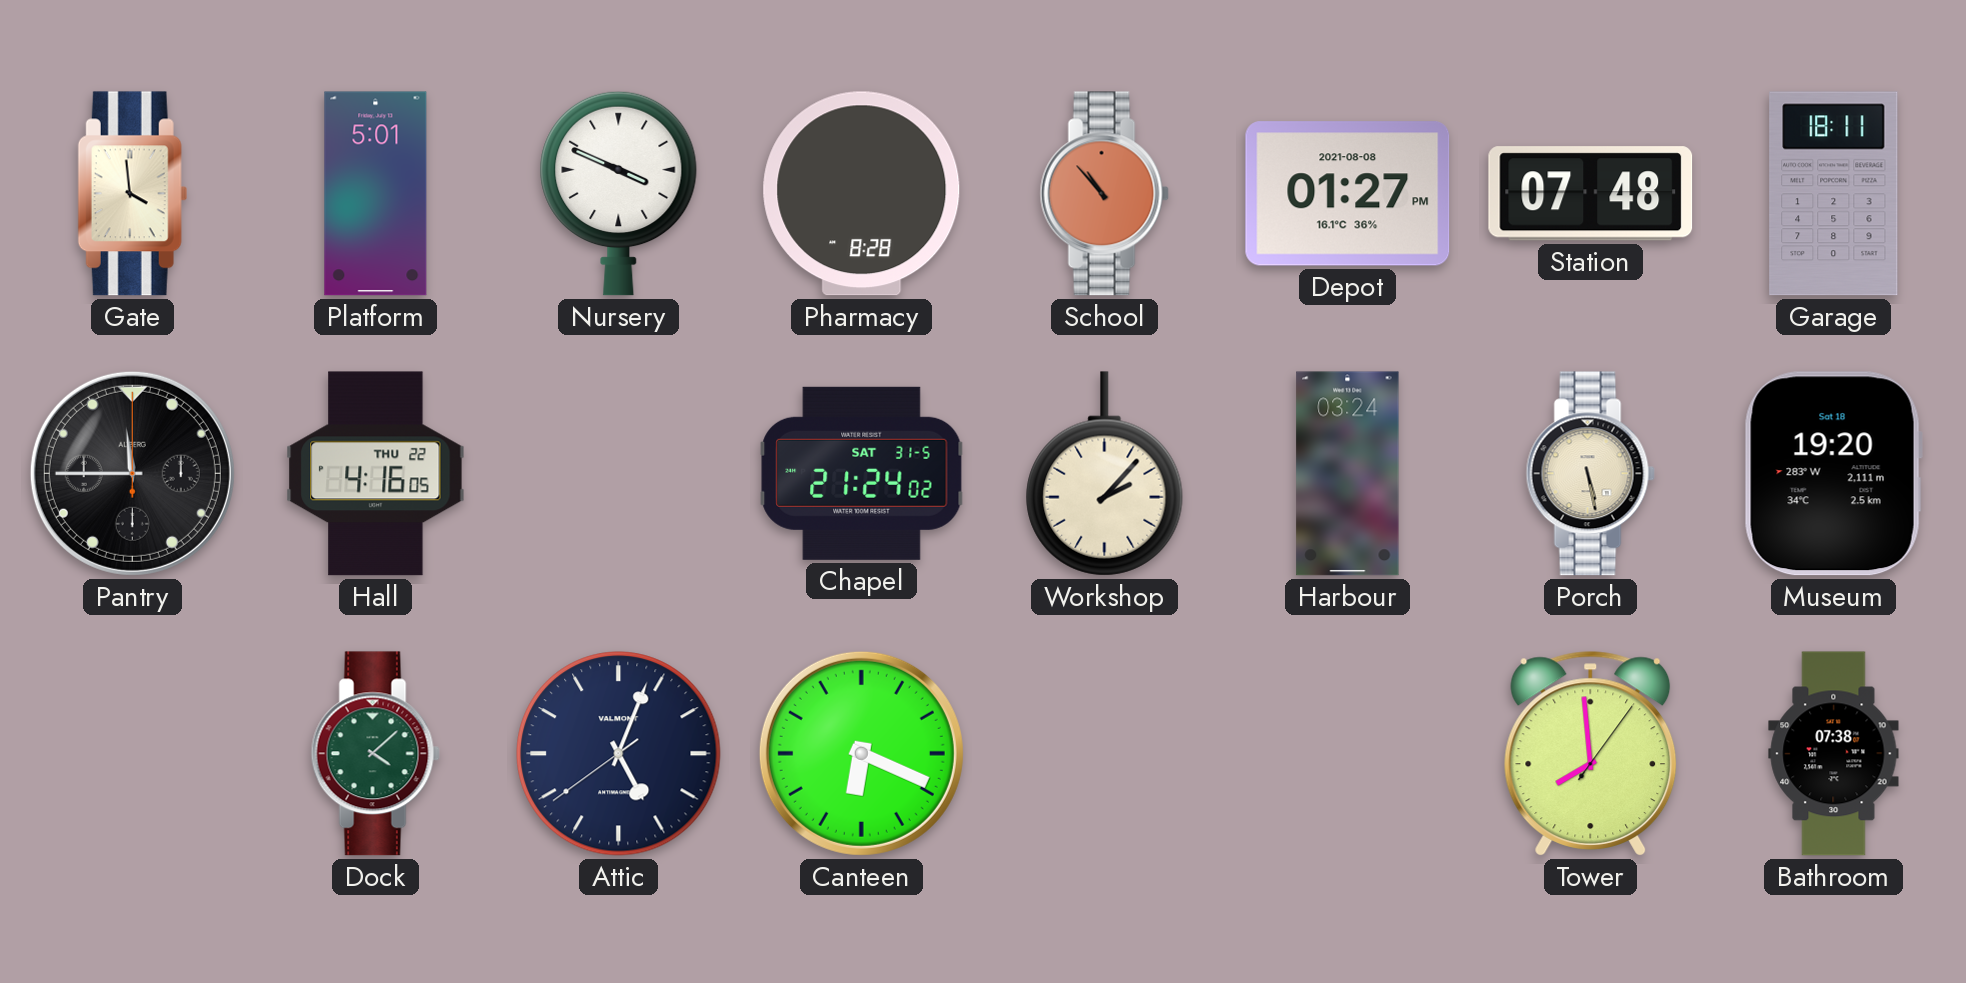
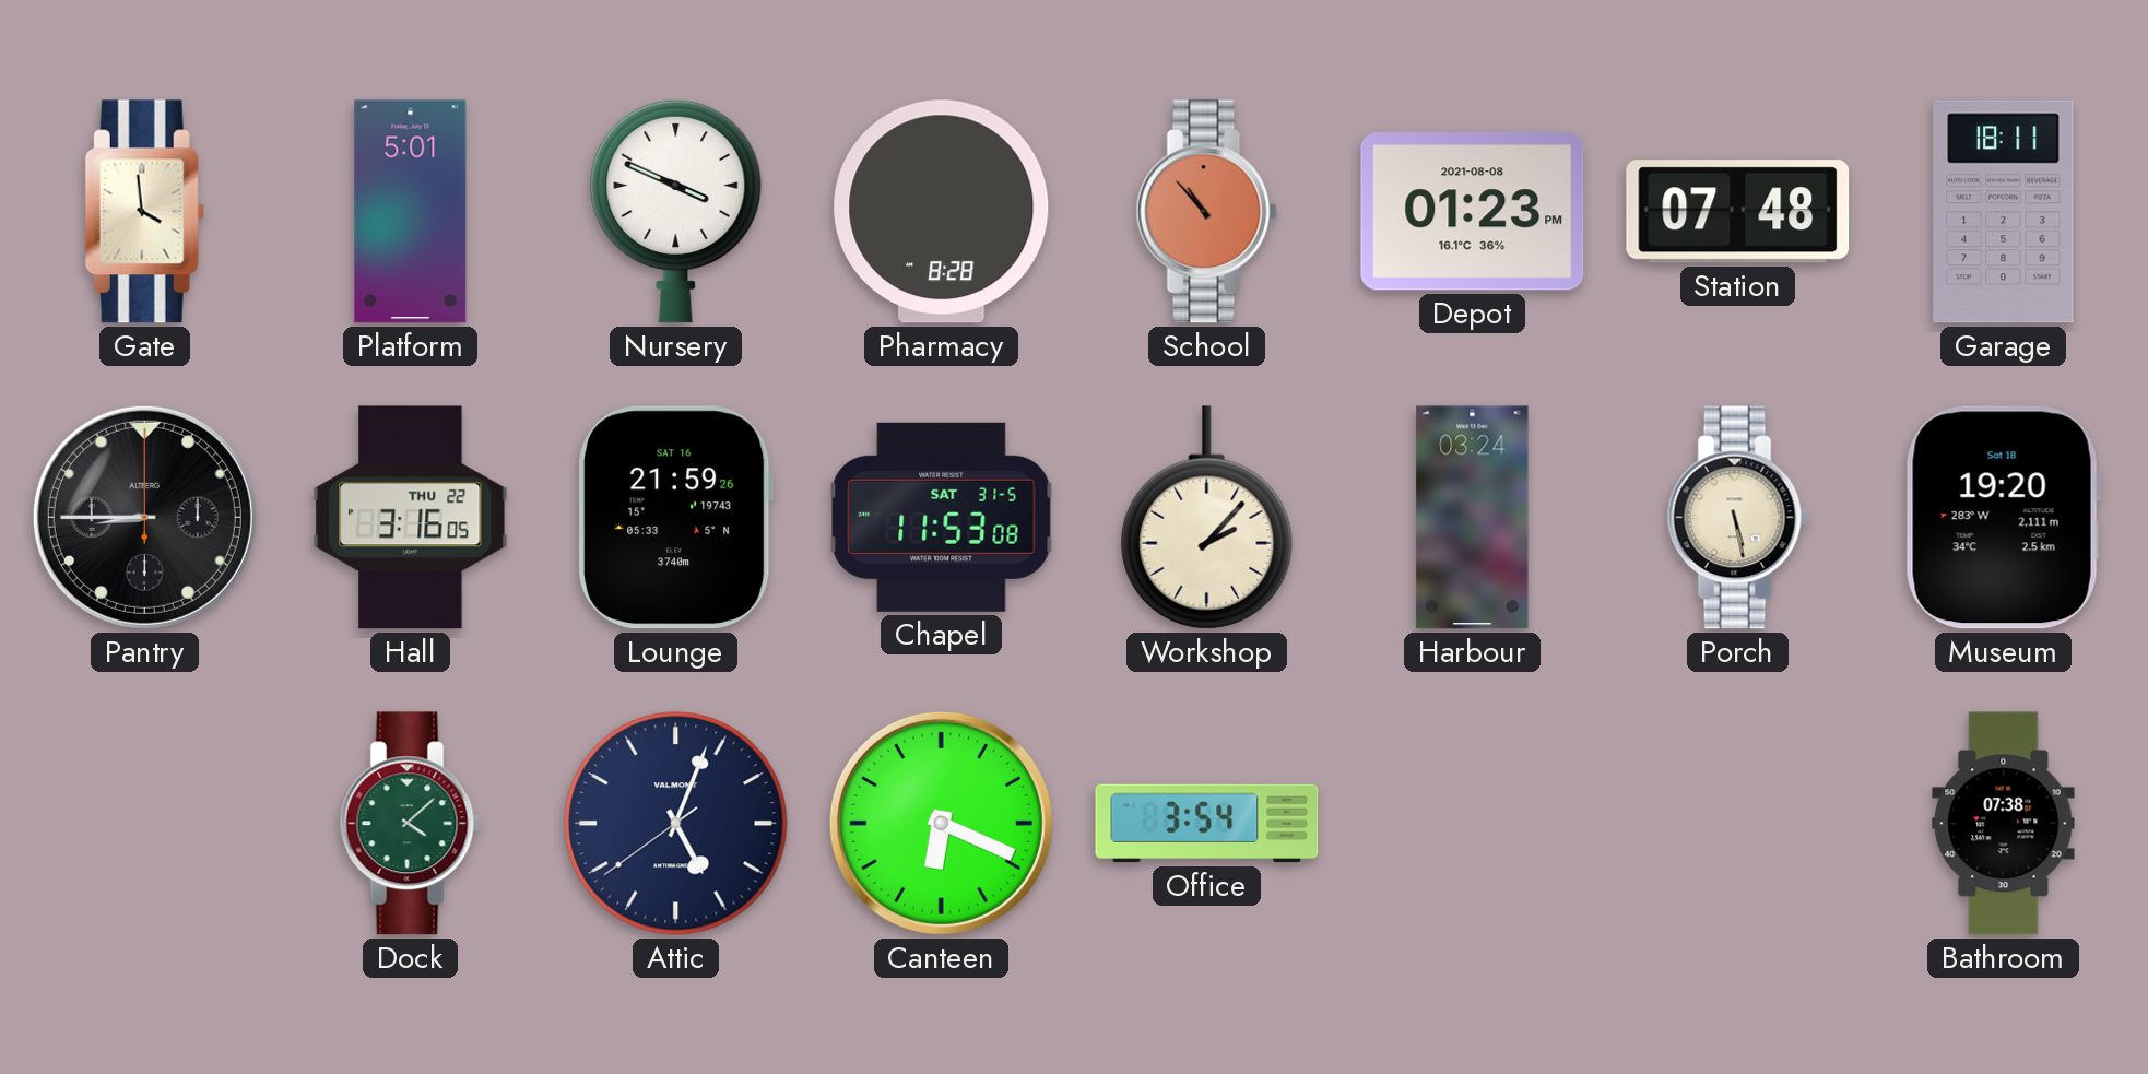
Depot: 01:27 -> 01:23 (1473, 212)
Pantry: 11:45 -> 8:45 (144, 517)
Hall: 4:16 -> 3:16 (411, 518)
Lounge: none -> 21:59 (676, 518)
Chapel: 21:24 -> 11:53 (942, 517)
Office: none -> 3:54 (1207, 824)
Tower: 7:59 -> none (1591, 754)
